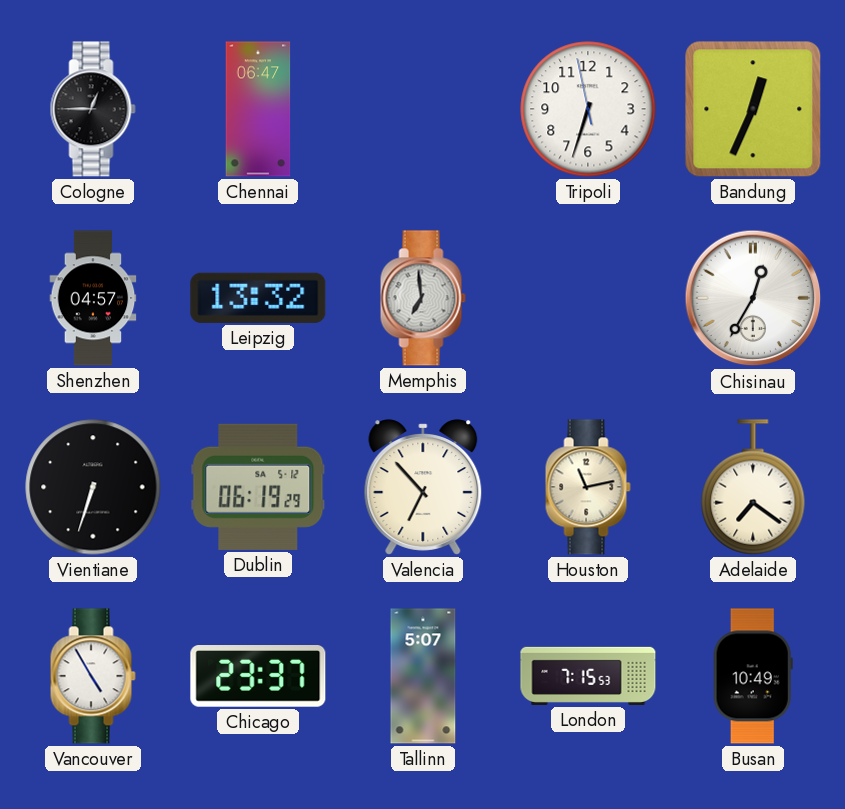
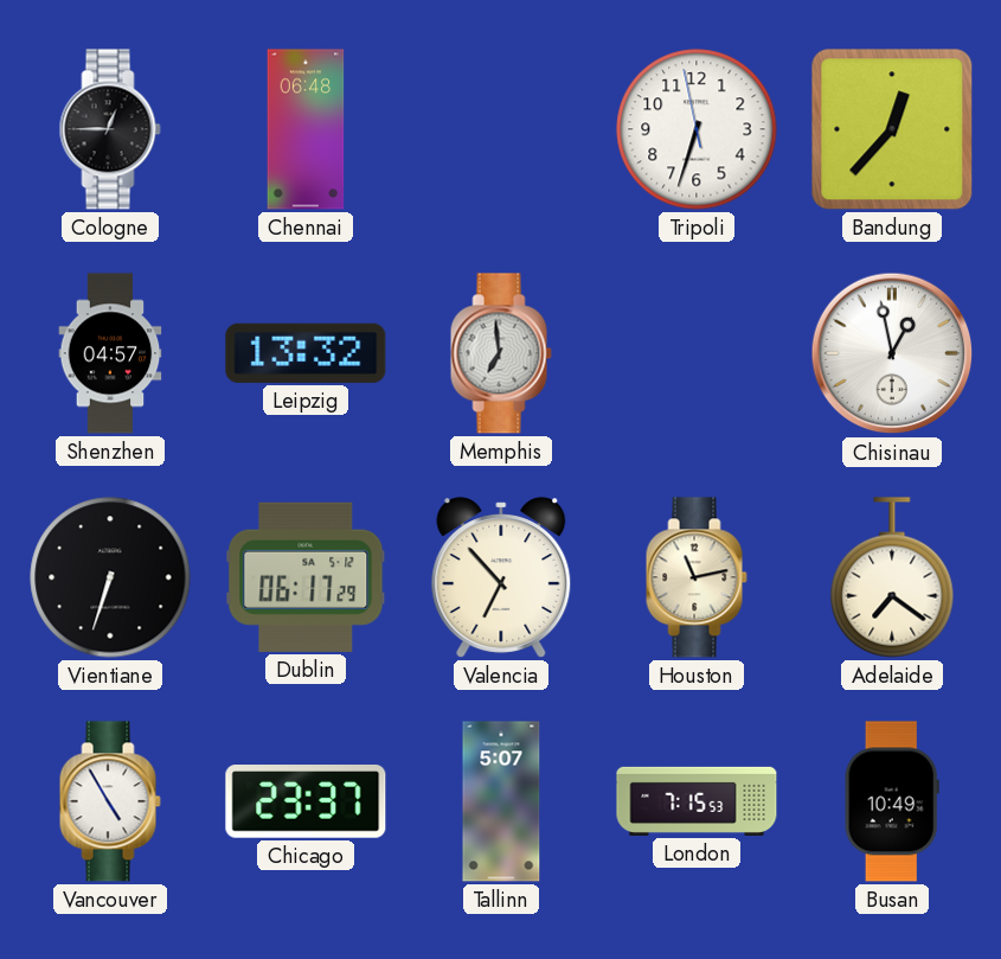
Chennai: 06:47 -> 06:48 (306, 129)
Bandung: 12:34 -> 12:37 (892, 129)
Chisinau: 12:35 -> 12:58 (892, 353)
Dublin: 06:19 -> 06:17 (306, 577)
